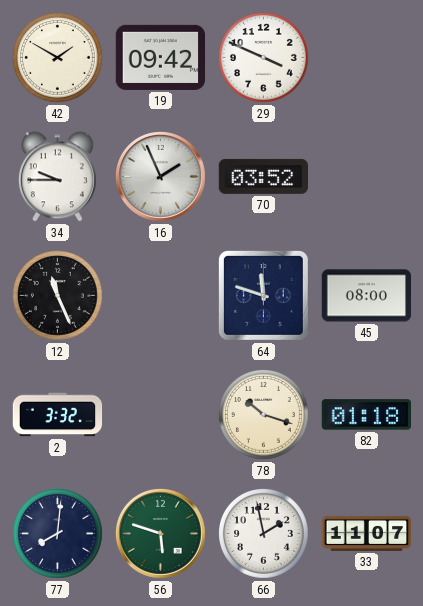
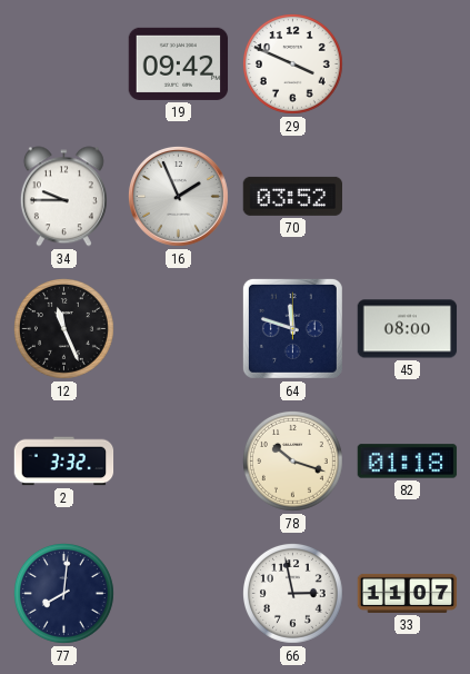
42: 1:50 -> none (58, 58)
56: 5:48 -> none (160, 533)
66: 1:58 -> 2:58 (293, 594)
